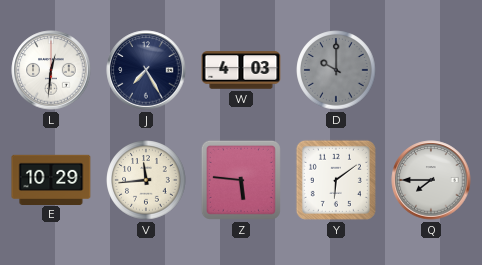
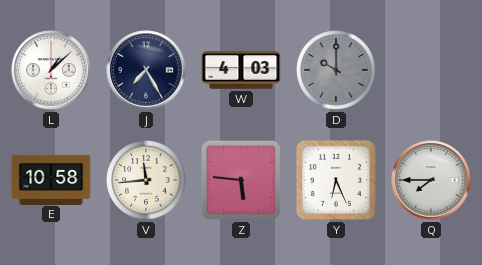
L: 12:31 -> 1:08 (51, 70)
E: 10:29 -> 10:58 (51, 179)
Y: 6:09 -> 6:26 (336, 180)
